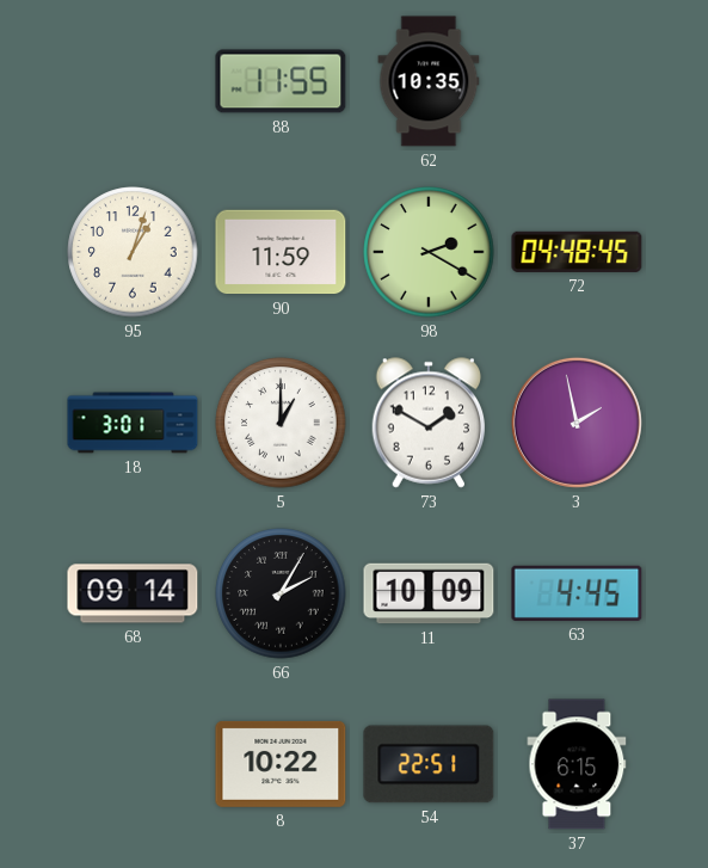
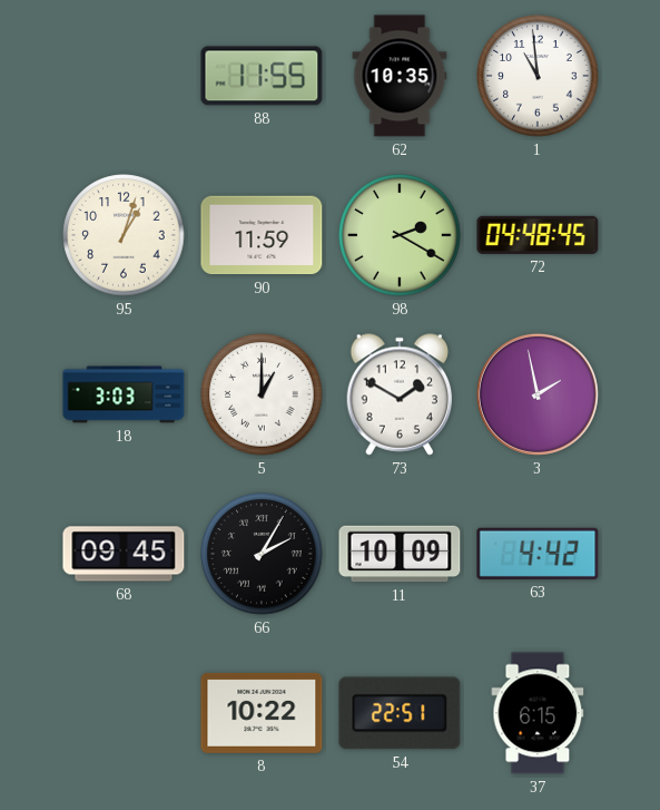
1: none -> 10:59 (538, 76)
18: 3:01 -> 3:03 (124, 394)
68: 09:14 -> 09:45 (124, 554)
63: 4:45 -> 4:42 (538, 554)
